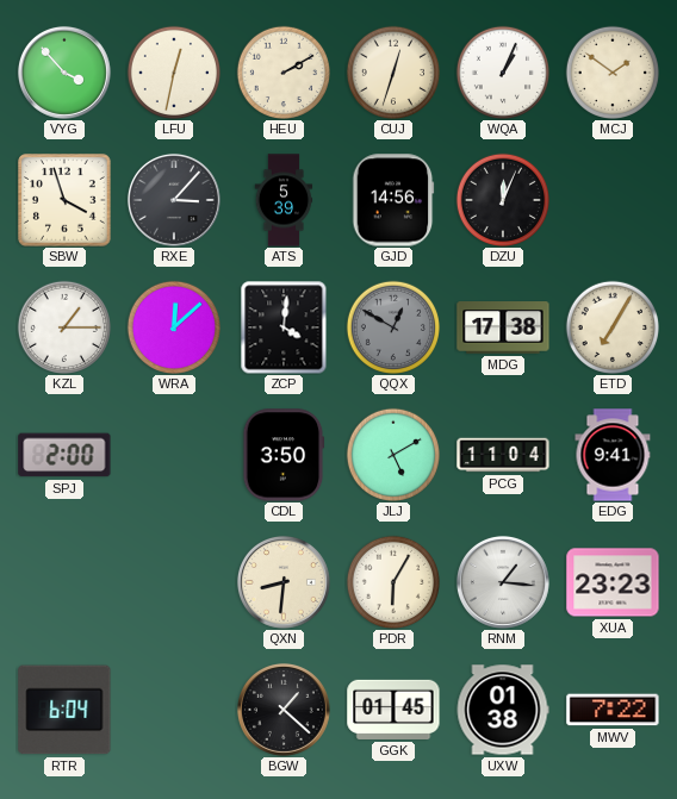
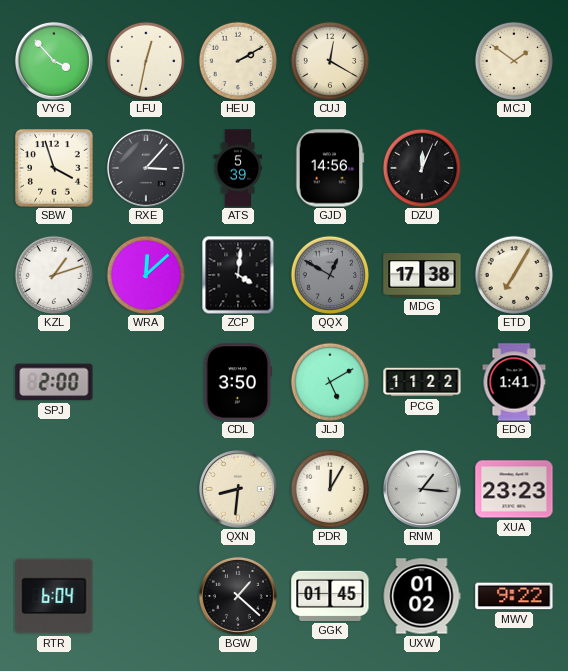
CUJ: 12:33 -> 12:20 (329, 60)
WQA: 1:04 -> none (502, 71)
KZL: 1:15 -> 1:12 (53, 274)
PCG: 11:04 -> 11:22 (422, 382)
EDG: 9:41 -> 1:41 (514, 382)
PDR: 6:05 -> 12:05 (329, 488)
UXW: 01:38 -> 01:02 (422, 596)
MWV: 7:22 -> 9:22 (514, 596)
